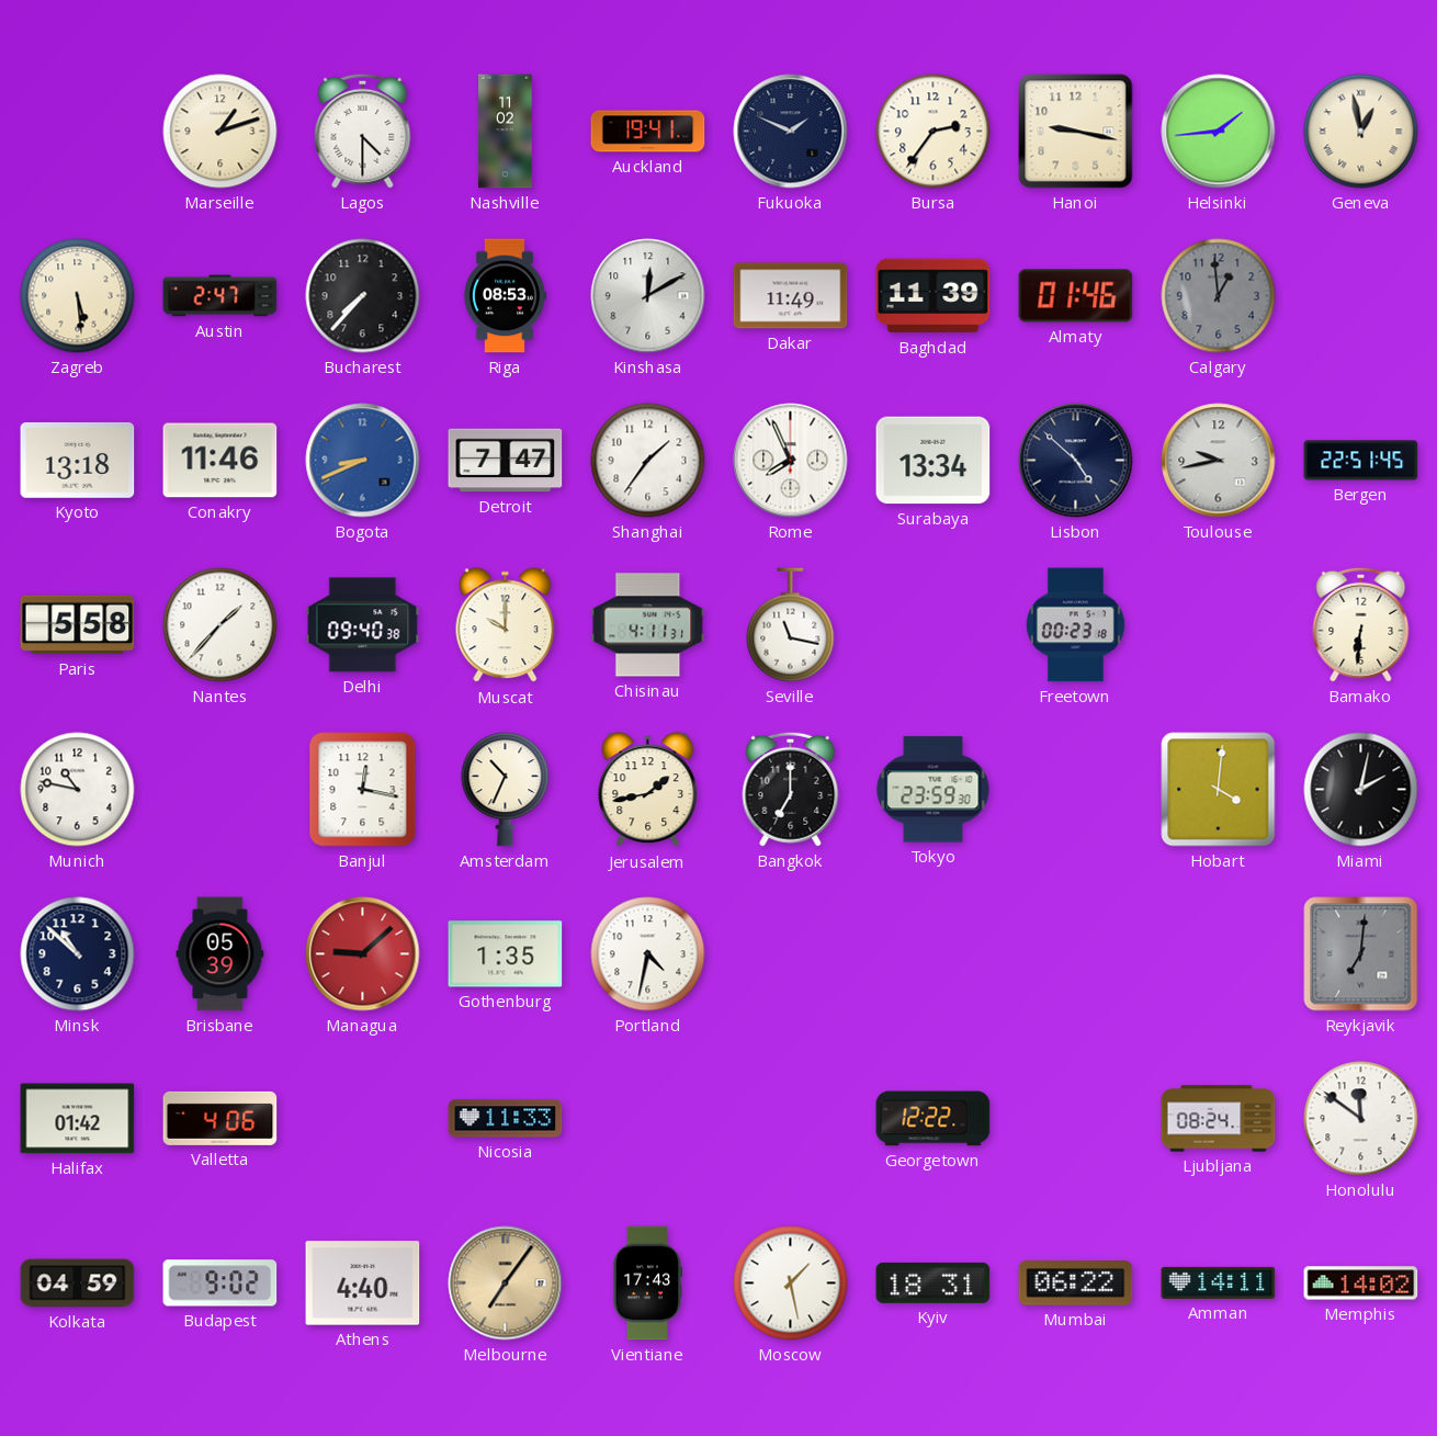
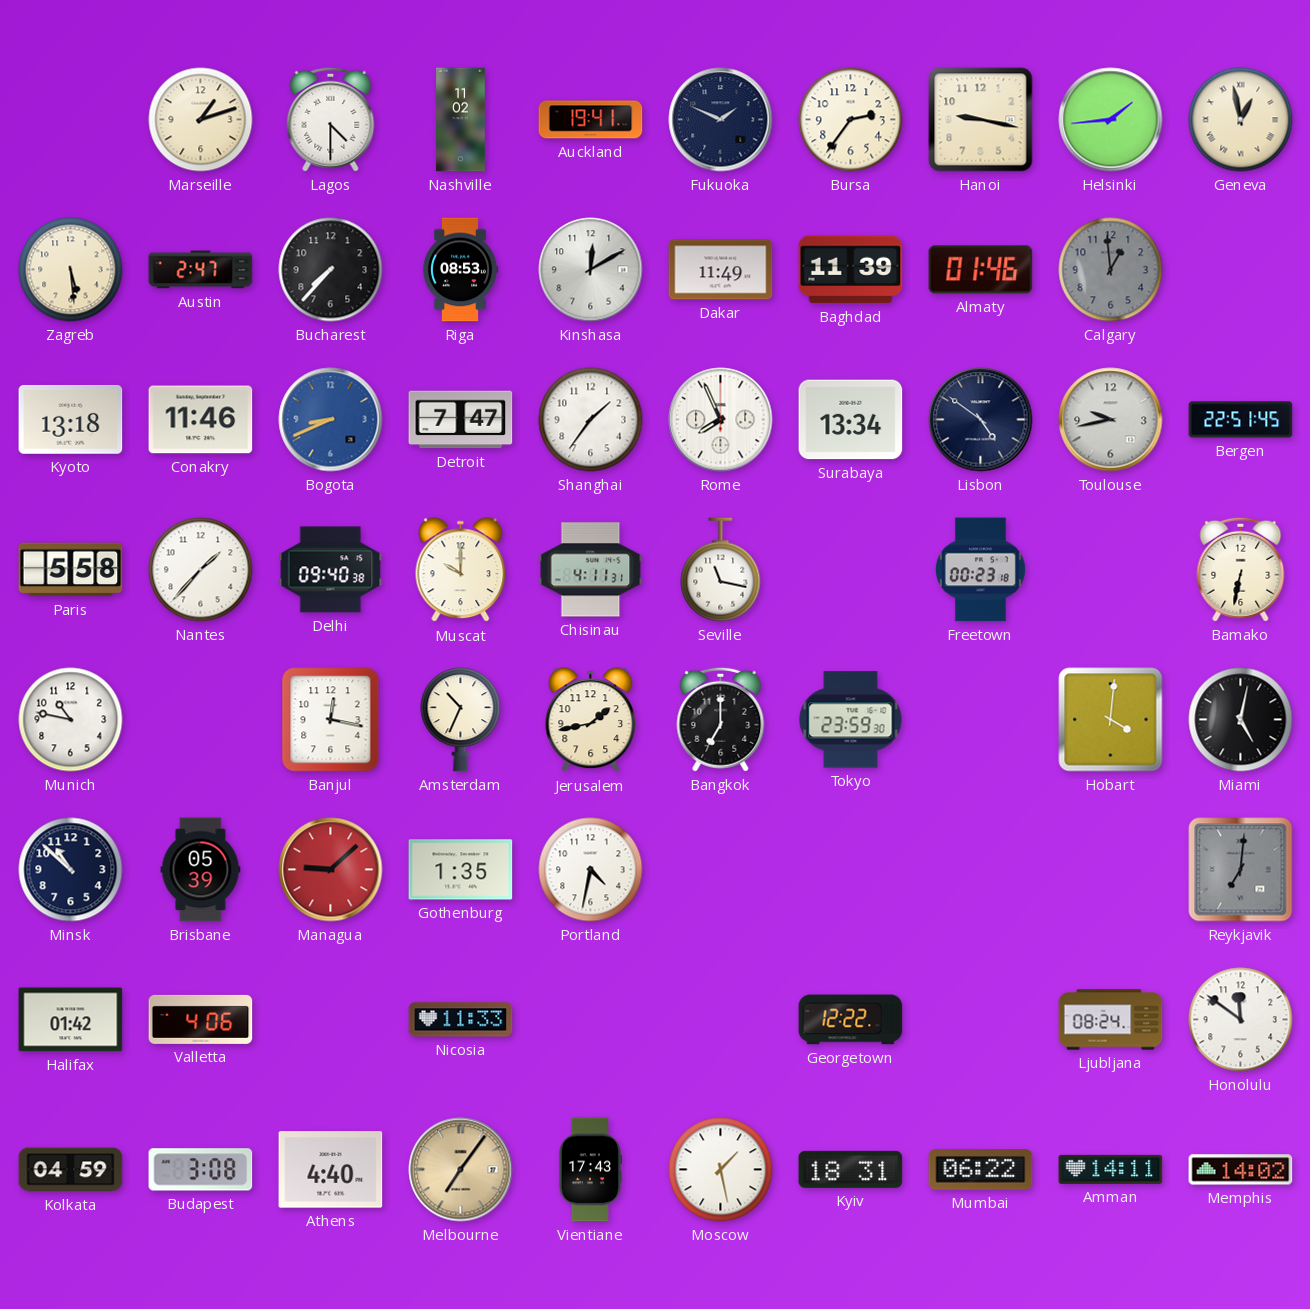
Lisbon: 4:52 -> 4:51 (981, 420)
Bamako: 6:31 -> 6:32 (1241, 569)
Miami: 2:02 -> 5:02 (1241, 720)
Budapest: 9:02 -> 3:08 (201, 1170)
